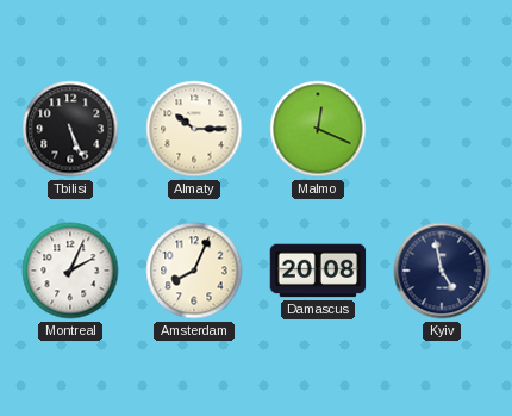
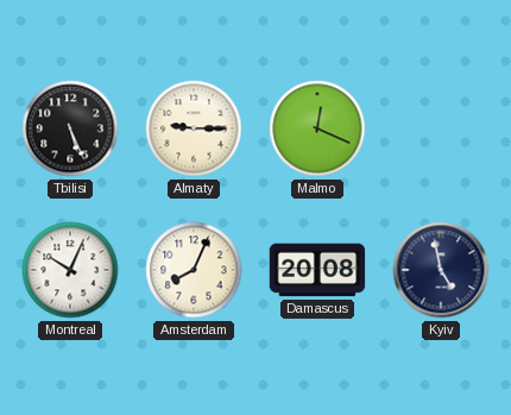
Almaty: 10:15 -> 9:15 (194, 128)
Montreal: 2:04 -> 10:04 (70, 270)
